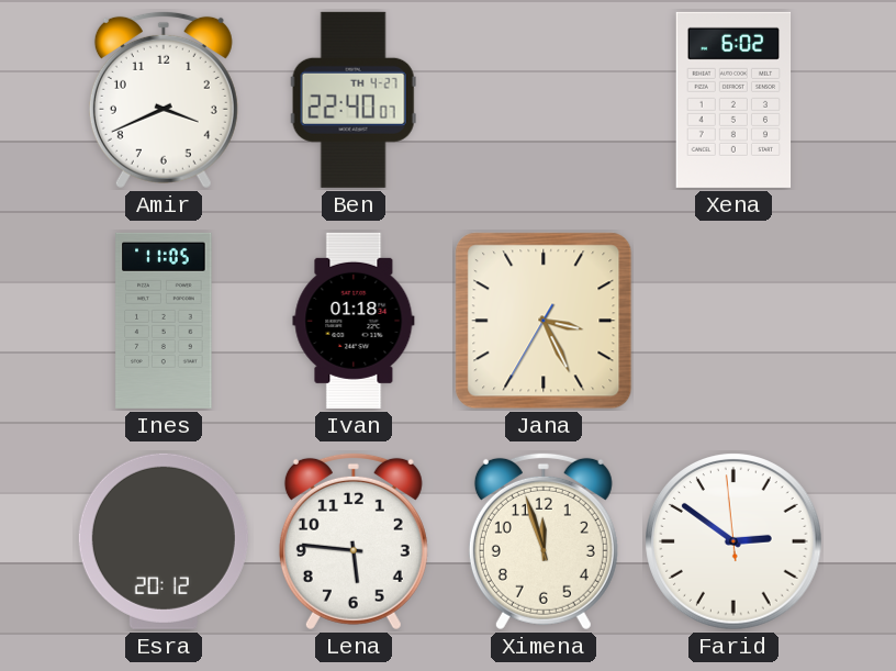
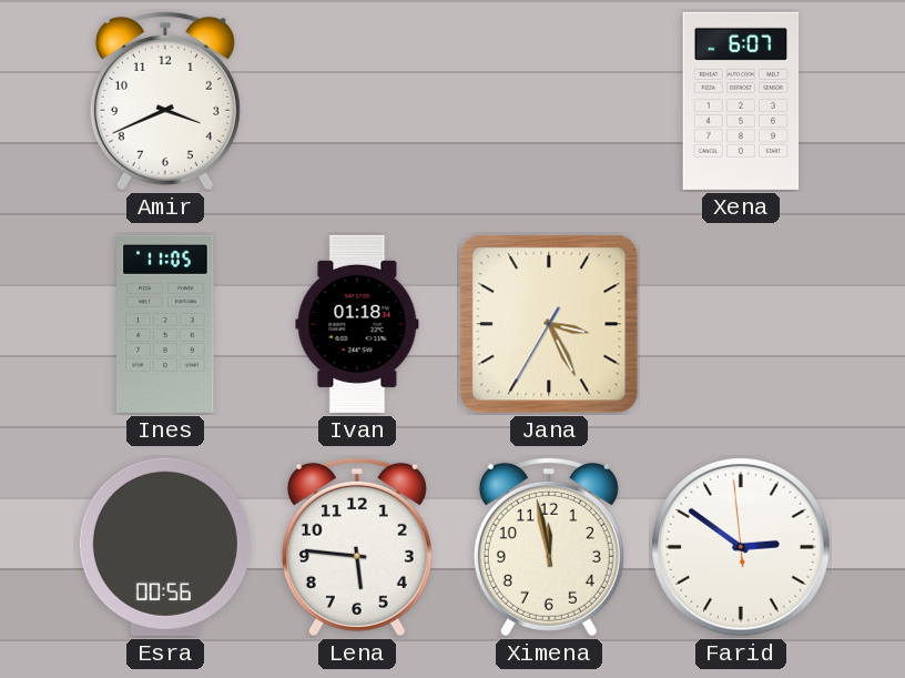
Ben: 22:40 -> none (354, 100)
Xena: 6:02 -> 6:07 (741, 101)
Esra: 20:12 -> 00:56 (165, 547)
Ximena: 11:57 -> 11:58 (549, 547)
